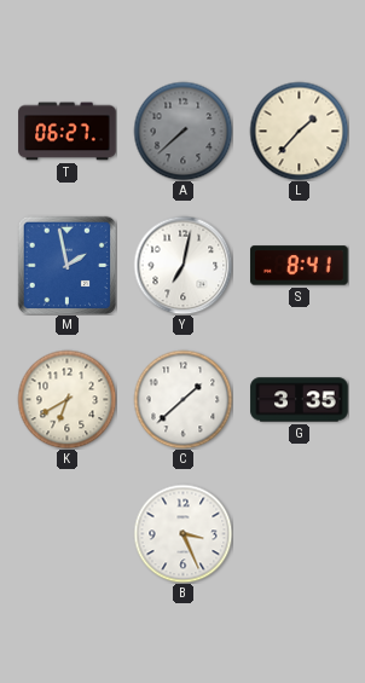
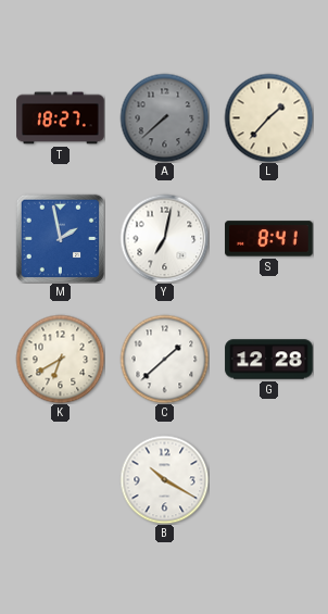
T: 06:27 -> 18:27 (61, 118)
G: 3:35 -> 12:28 (269, 360)
B: 3:26 -> 10:20 (164, 479)
